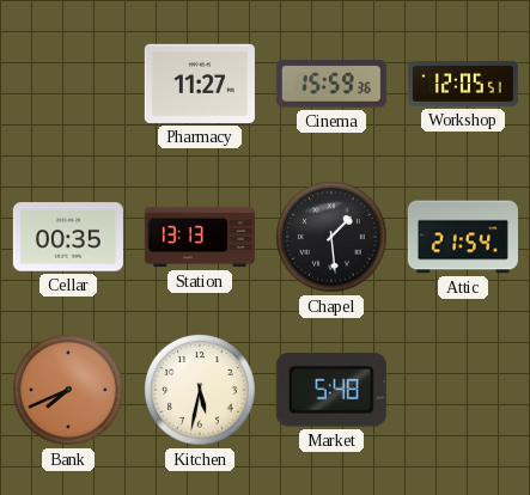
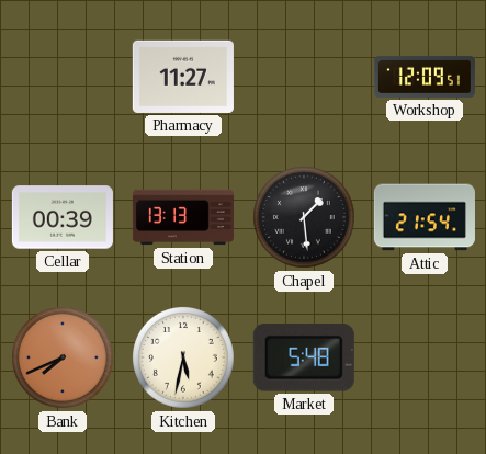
Cinema: 15:59 -> none (331, 84)
Workshop: 12:05 -> 12:09 (425, 77)
Cellar: 00:35 -> 00:39 (63, 217)
